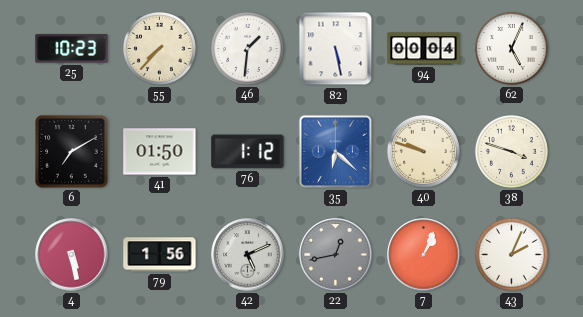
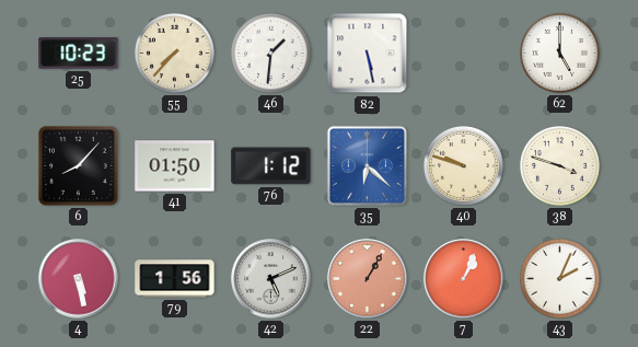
94: 00:04 -> none (424, 49)
62: 5:04 -> 5:00 (559, 53)
6: 7:10 -> 8:07 (79, 166)
22: 12:43 -> 1:05 (368, 279)
22 dial: grey -> salmon (368, 279)
